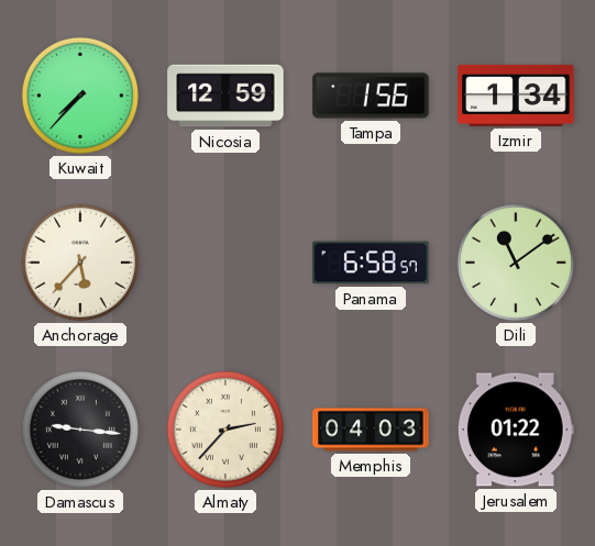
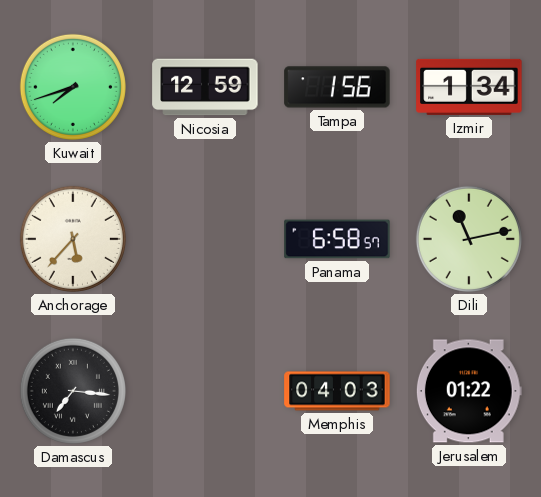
Kuwait: 7:37 -> 7:42 (73, 87)
Dili: 11:09 -> 11:13 (469, 239)
Damascus: 9:16 -> 7:16 (73, 391)
Almaty: 2:37 -> none (225, 430)
